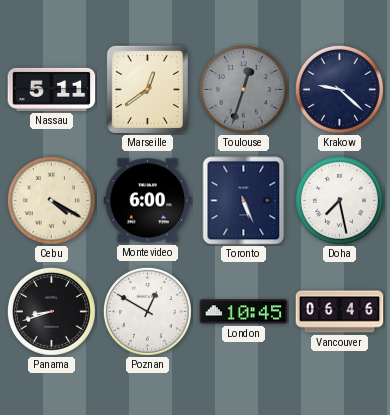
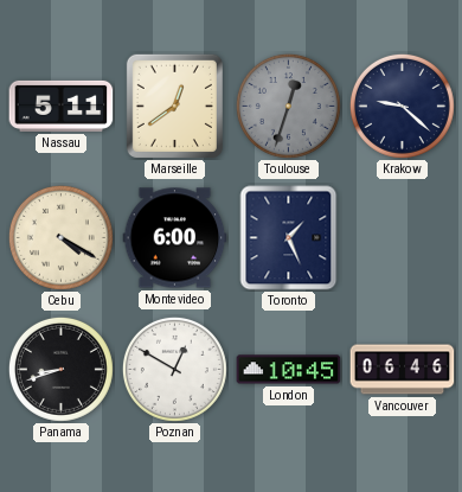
Toronto: 5:26 -> 1:26 (289, 238)
Doha: 7:28 -> none (339, 200)
